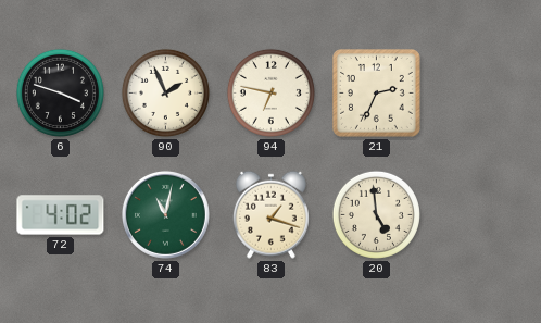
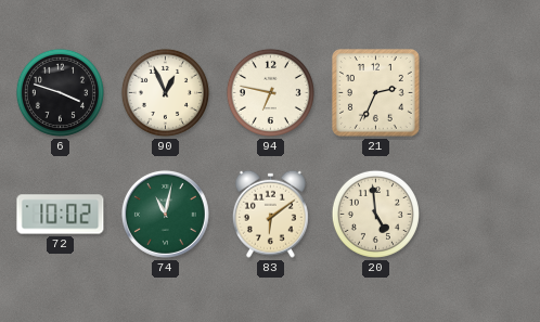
90: 1:56 -> 12:56 (165, 92)
72: 4:02 -> 10:02 (61, 215)
83: 1:18 -> 6:09 (270, 214)
